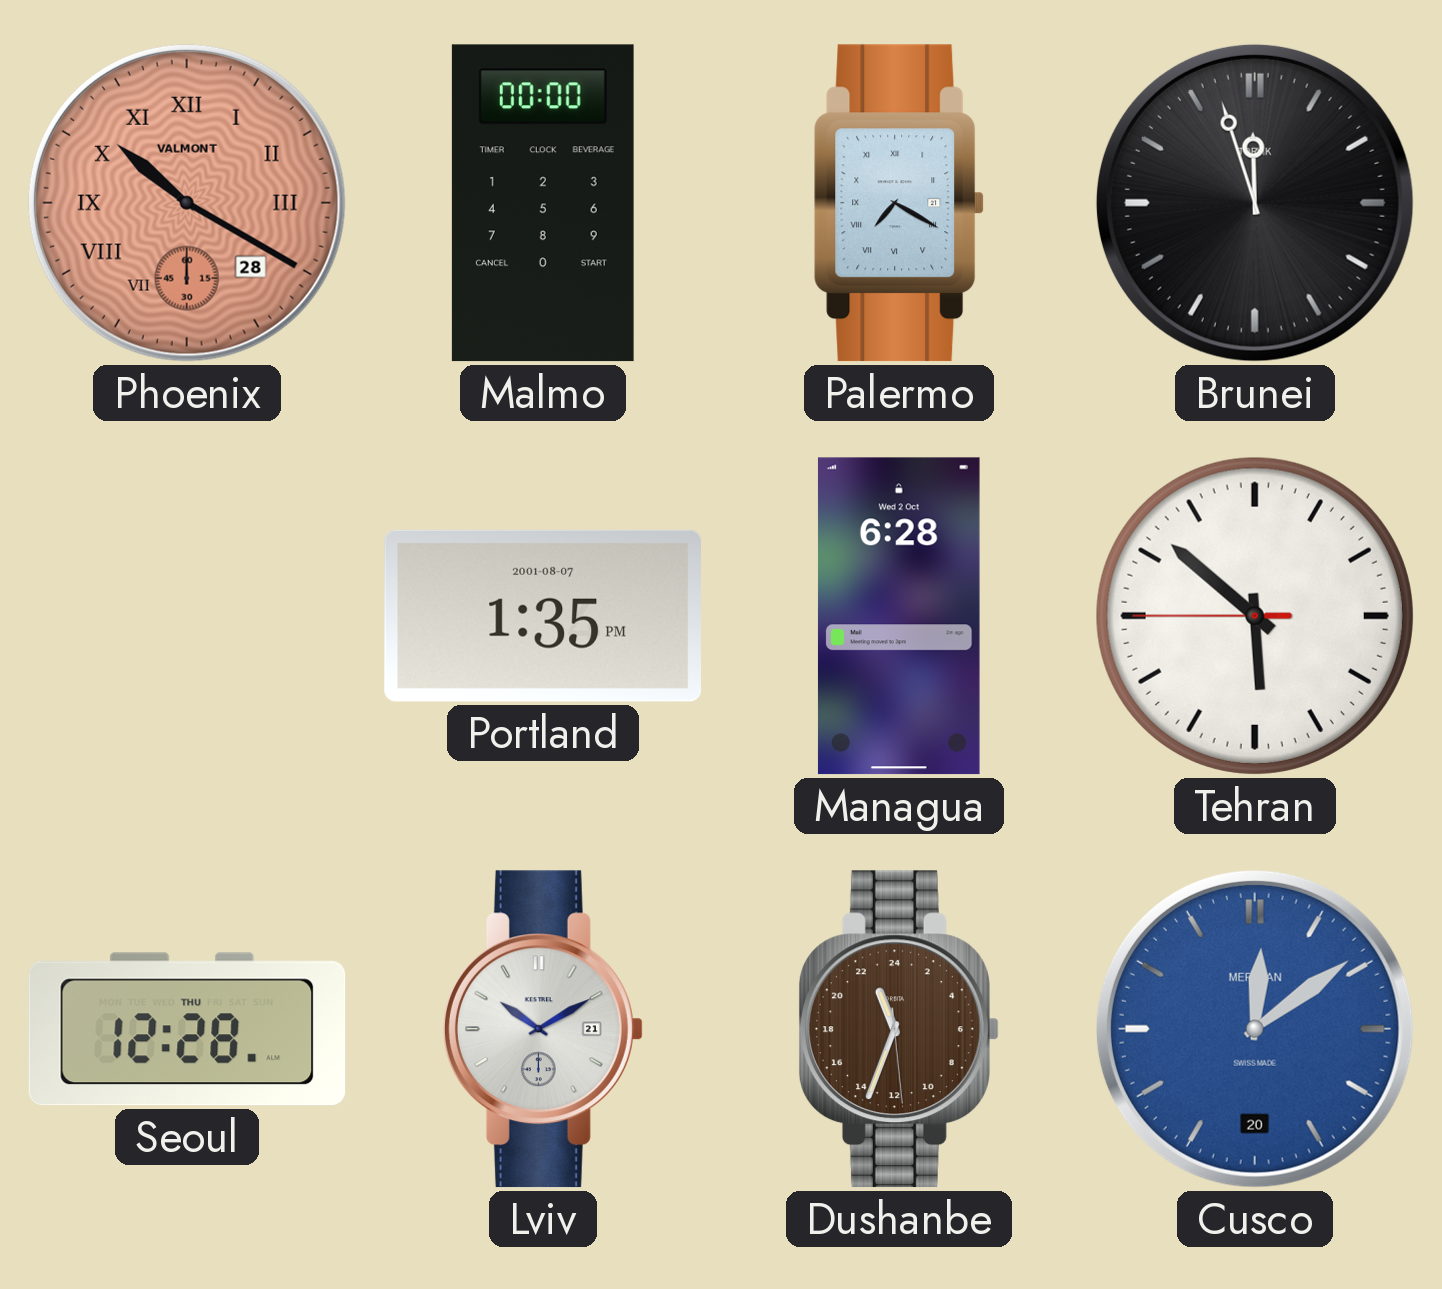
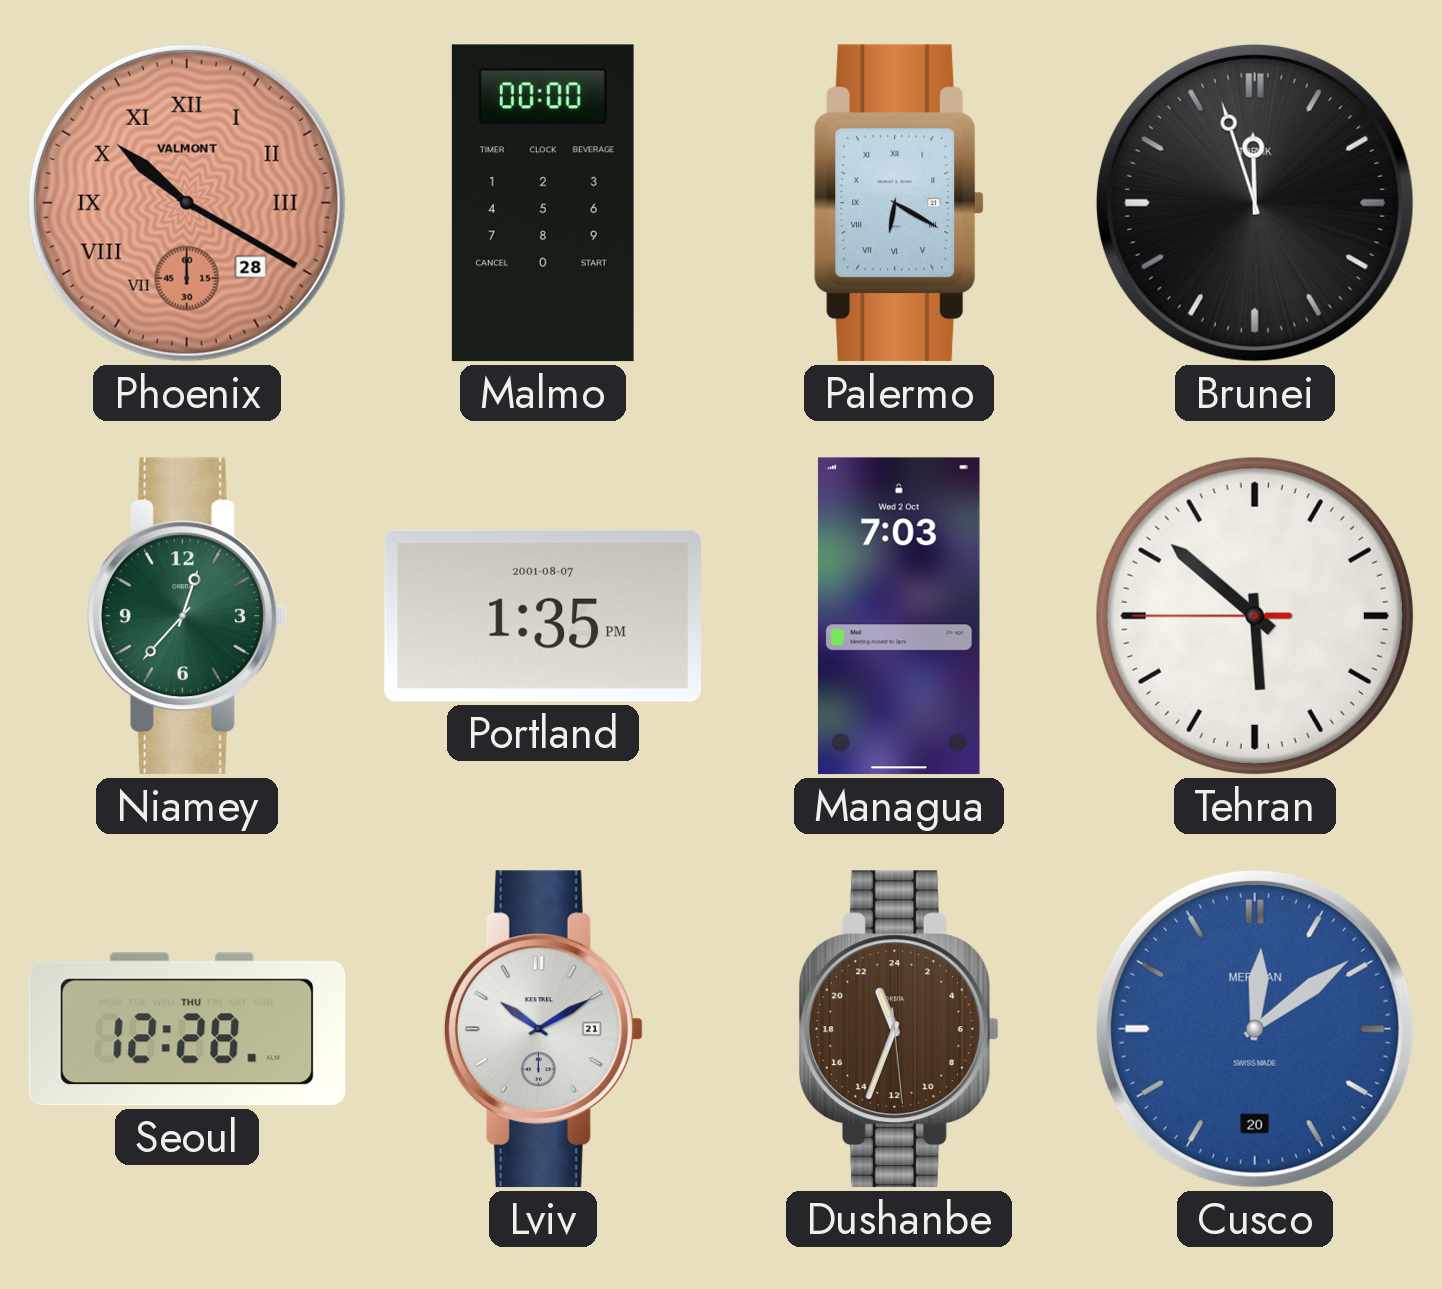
Palermo: 7:20 -> 6:20 (900, 203)
Niamey: none -> 12:37 (187, 616)
Managua: 6:28 -> 7:03 (899, 616)
